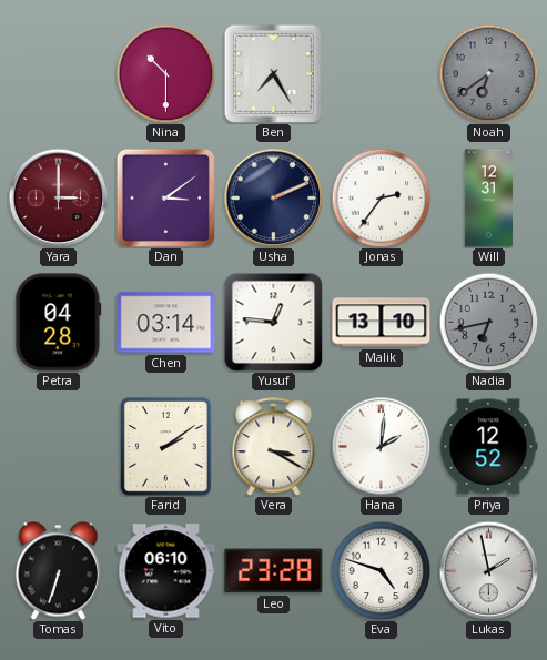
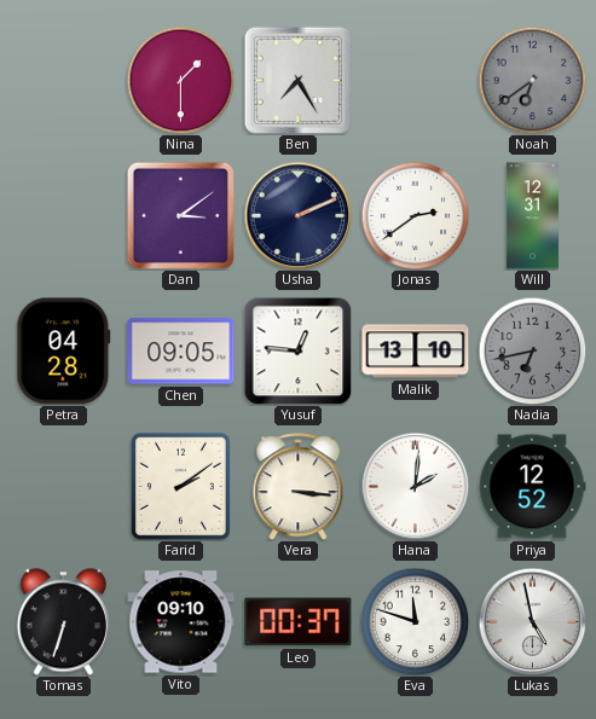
Nina: 10:30 -> 1:30 (180, 80)
Yara: 3:00 -> none (58, 197)
Jonas: 2:36 -> 2:39 (415, 215)
Chen: 03:14 -> 09:05 (181, 352)
Vera: 3:20 -> 3:16 (299, 487)
Vito: 06:10 -> 09:10 (181, 622)
Leo: 23:28 -> 00:37 (299, 622)
Eva: 4:48 -> 11:48 (415, 621)
Lukas: 1:58 -> 4:58 (532, 621)
